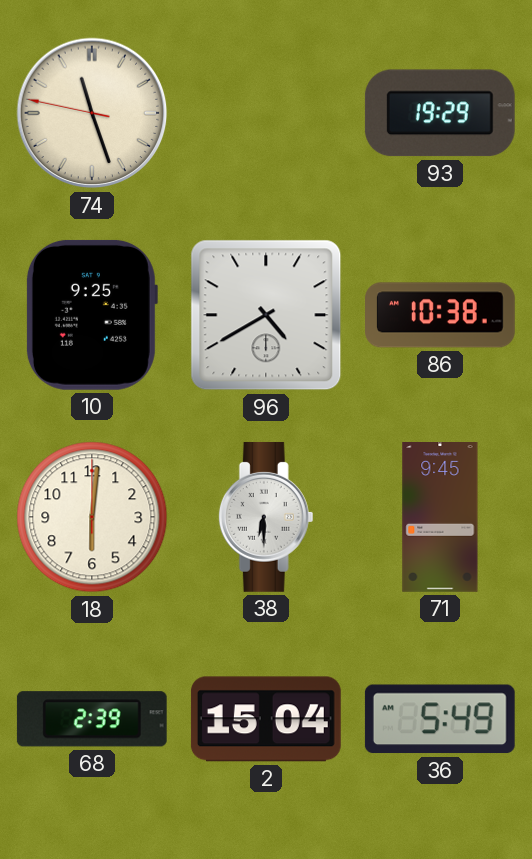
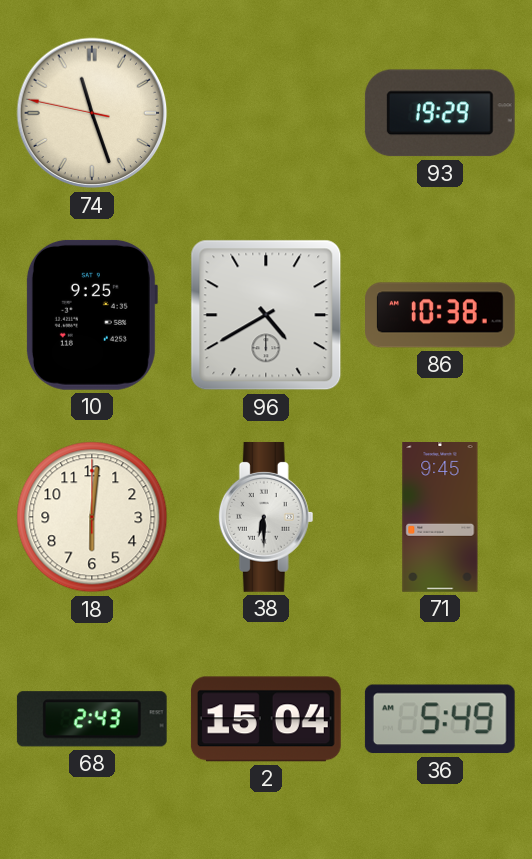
68: 2:39 -> 2:43 (92, 719)
